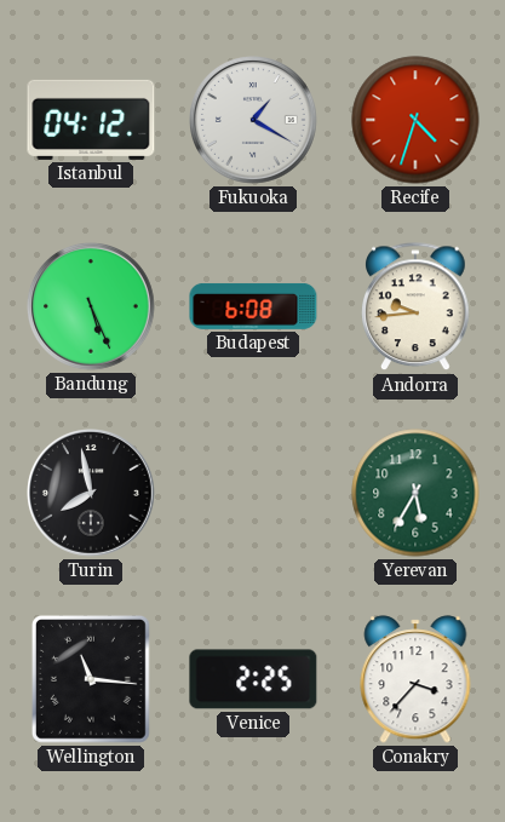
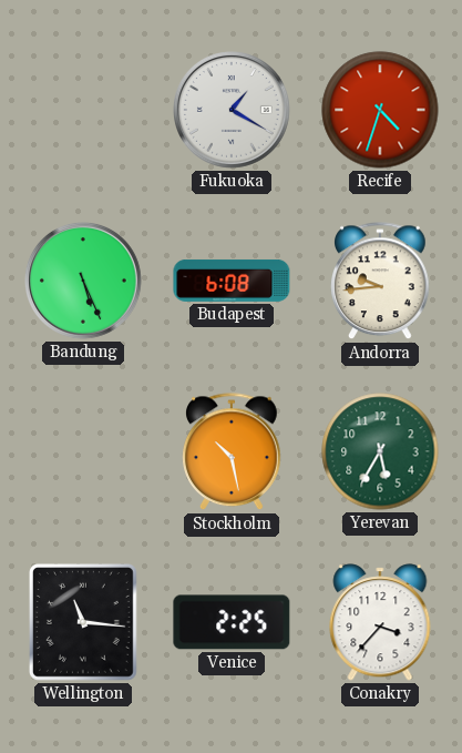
Istanbul: 04:12 -> none (91, 120)
Turin: 7:58 -> none (92, 494)
Stockholm: none -> 10:28 (233, 452)
